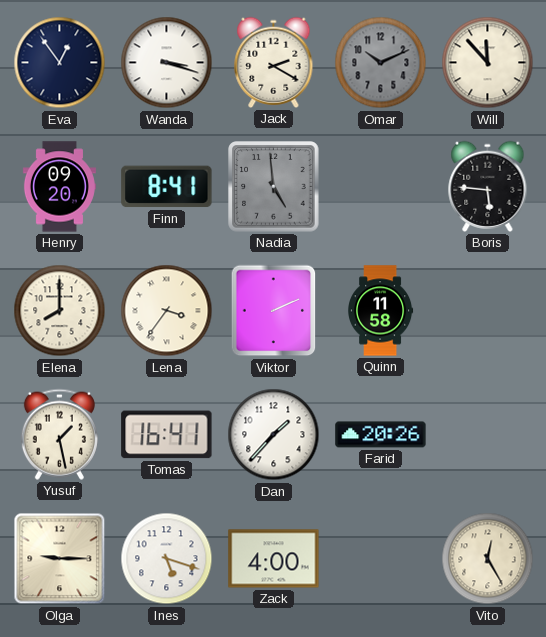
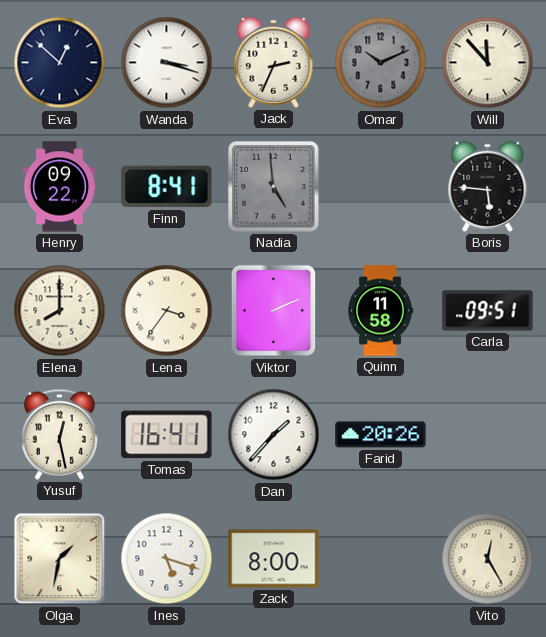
Eva: 12:54 -> 12:52 (60, 63)
Jack: 2:20 -> 2:34 (274, 62)
Henry: 09:20 -> 09:22 (59, 187)
Carla: none -> 09:51 (488, 311)
Yusuf: 1:28 -> 12:28 (59, 434)
Olga: 9:15 -> 1:32 (60, 559)
Zack: 4:00 -> 8:00 (274, 559)
